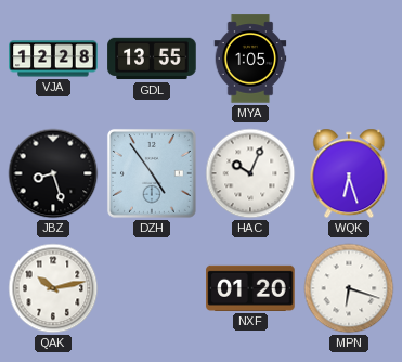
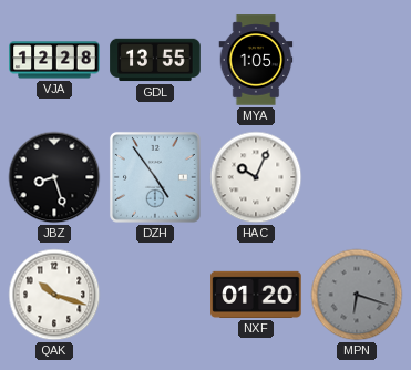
WQK: 6:27 -> none (349, 173)
QAK: 10:13 -> 10:18 (54, 295)
MPN dial: white -> grey (357, 295)
